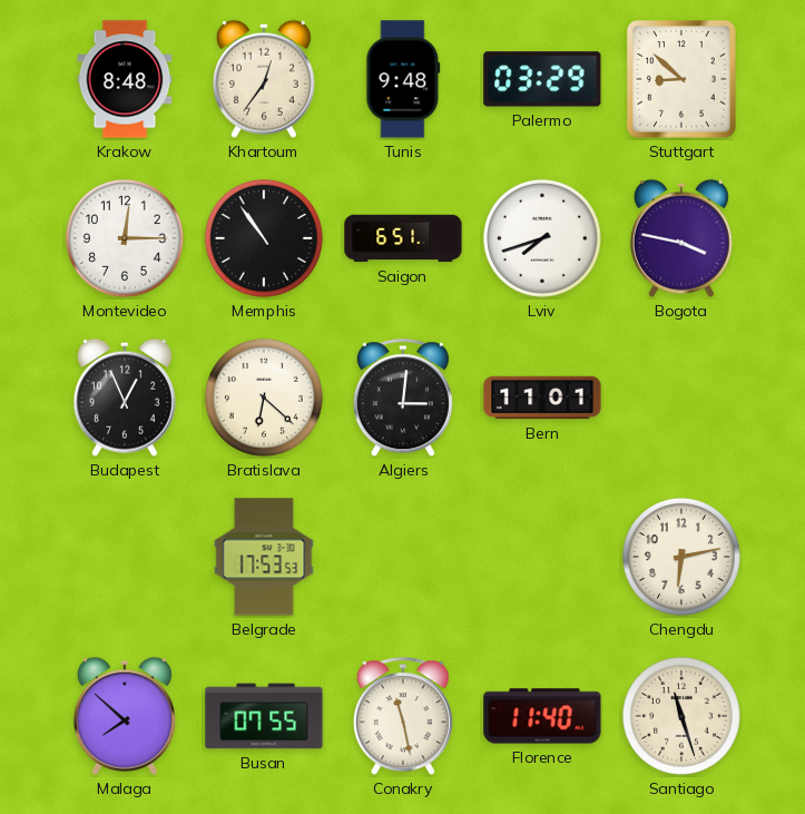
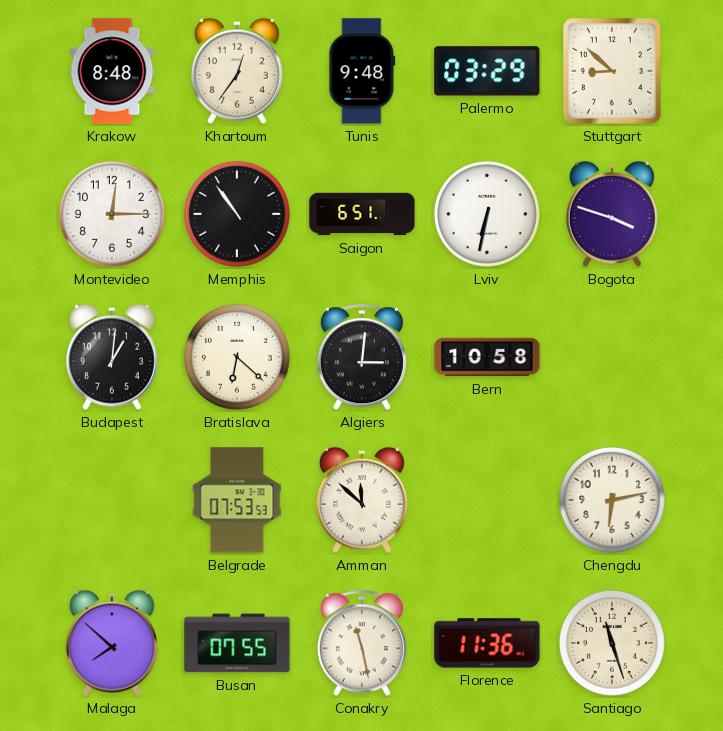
Lviv: 7:42 -> 6:32 (487, 214)
Bogota: 3:47 -> 3:48 (612, 214)
Budapest: 12:56 -> 1:01 (112, 357)
Bern: 11:01 -> 10:58 (487, 357)
Belgrade: 17:53 -> 07:53 (237, 500)
Amman: none -> 11:52 (362, 500)
Florence: 11:40 -> 11:36 (487, 643)
